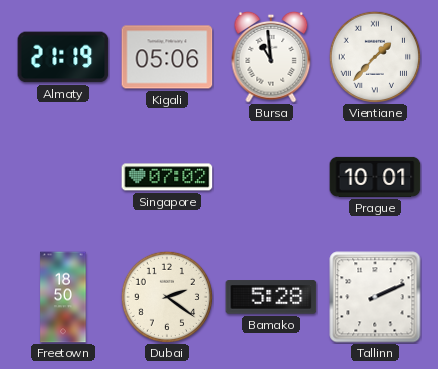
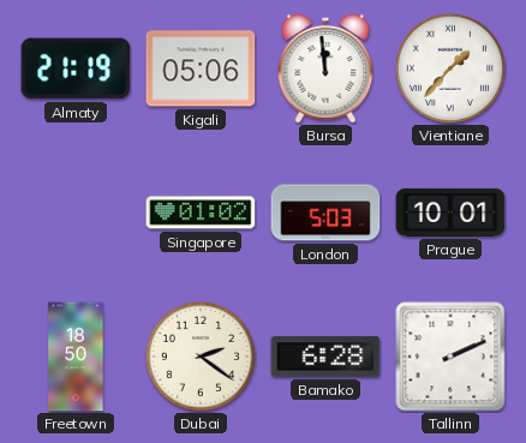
Bursa: 10:59 -> 11:59 (325, 68)
Singapore: 07:02 -> 01:02 (201, 212)
London: none -> 5:03 (325, 212)
Bamako: 5:28 -> 6:28 (325, 357)
